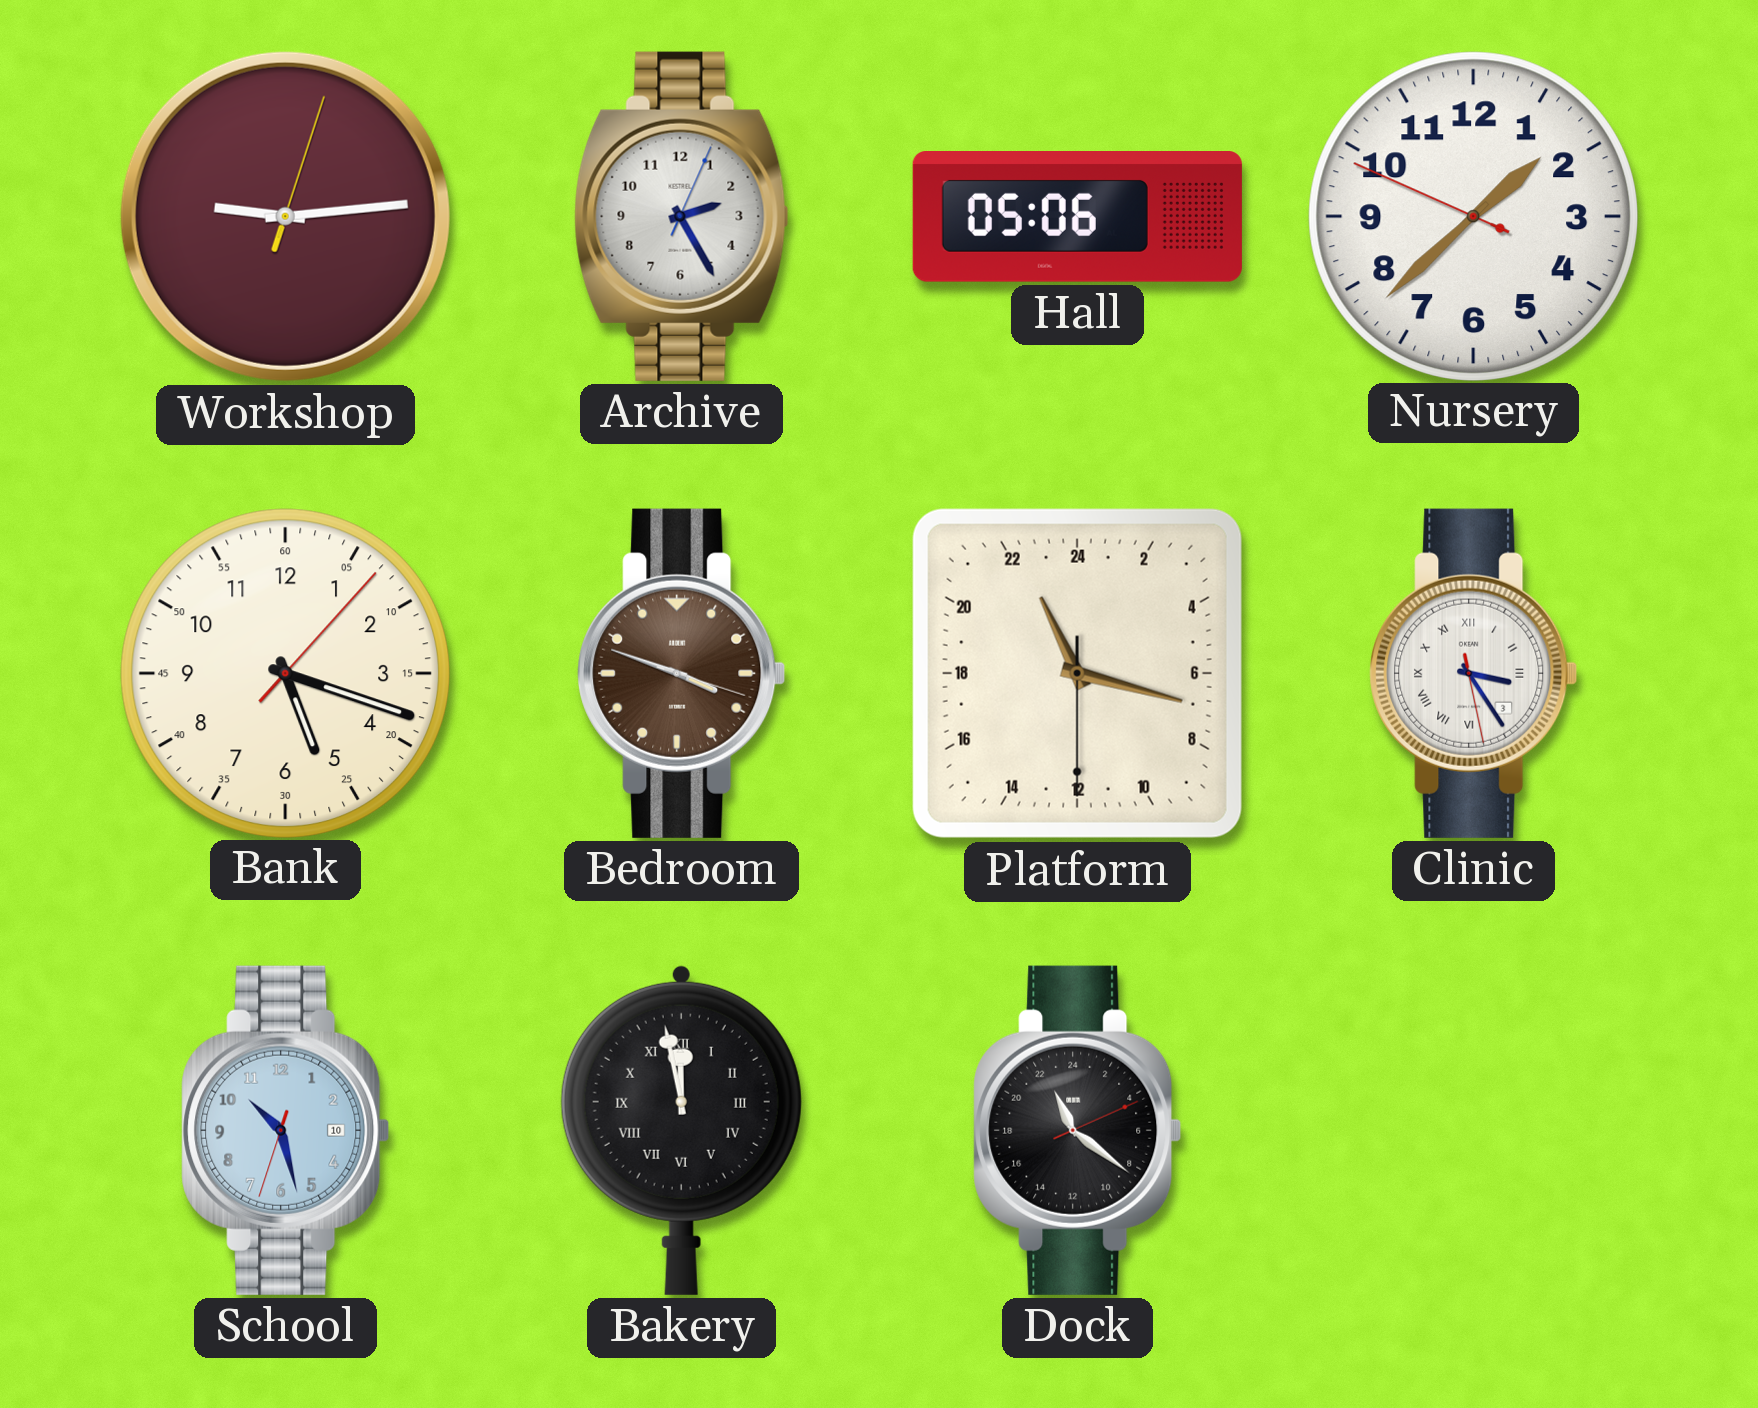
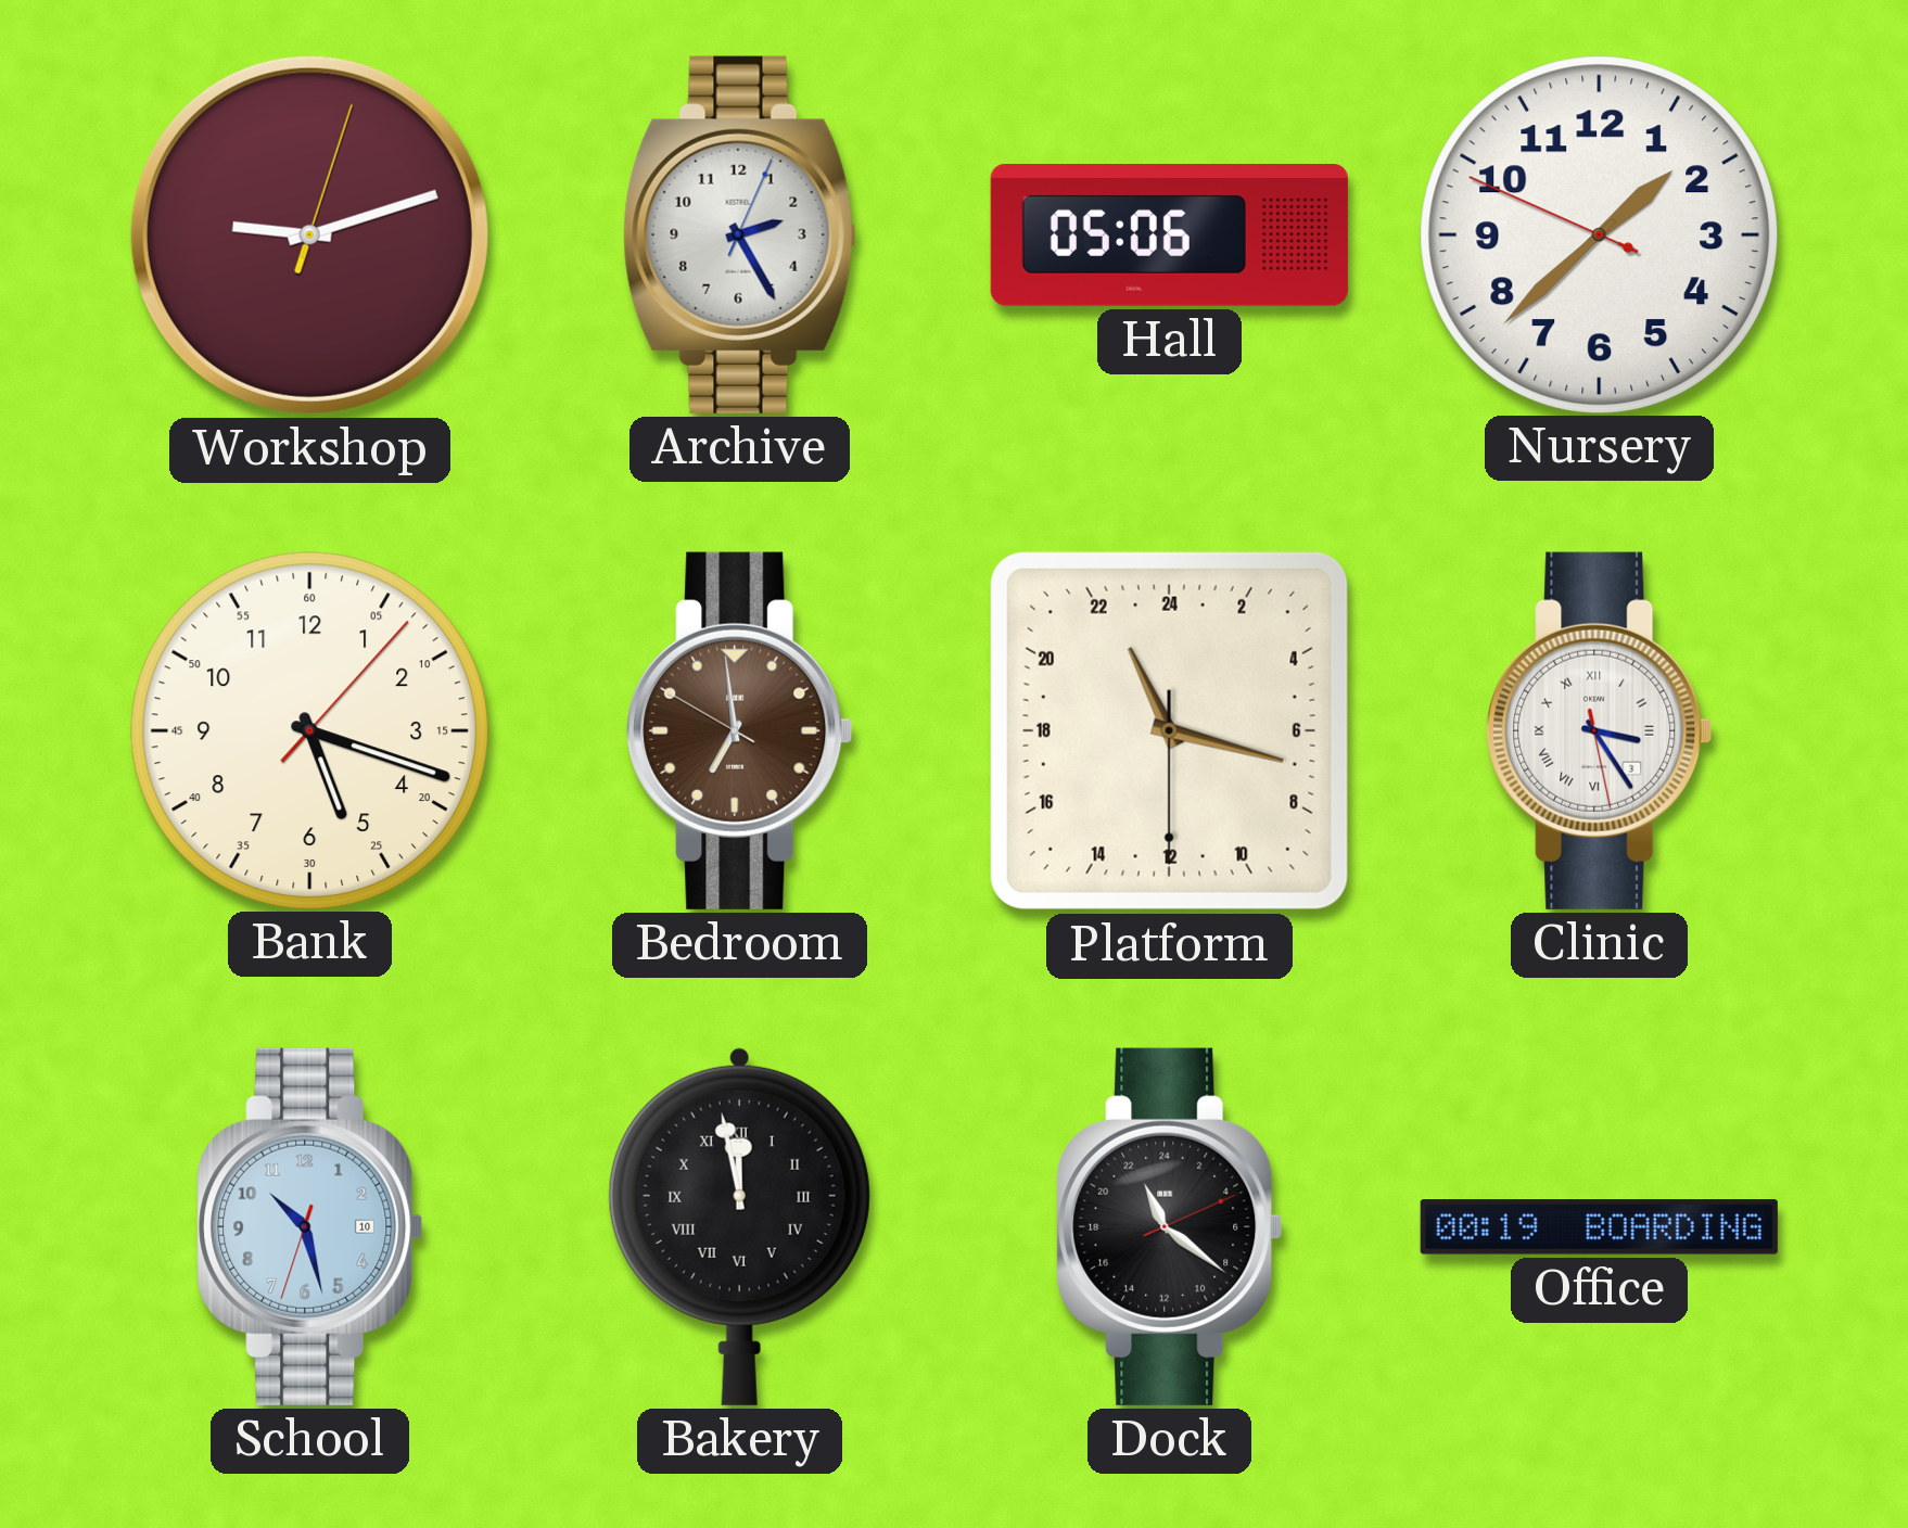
Workshop: 9:14 -> 9:12 (309, 234)
Bedroom: 3:48 -> 6:58 (740, 730)
Office: none -> 00:19 (1599, 1227)
